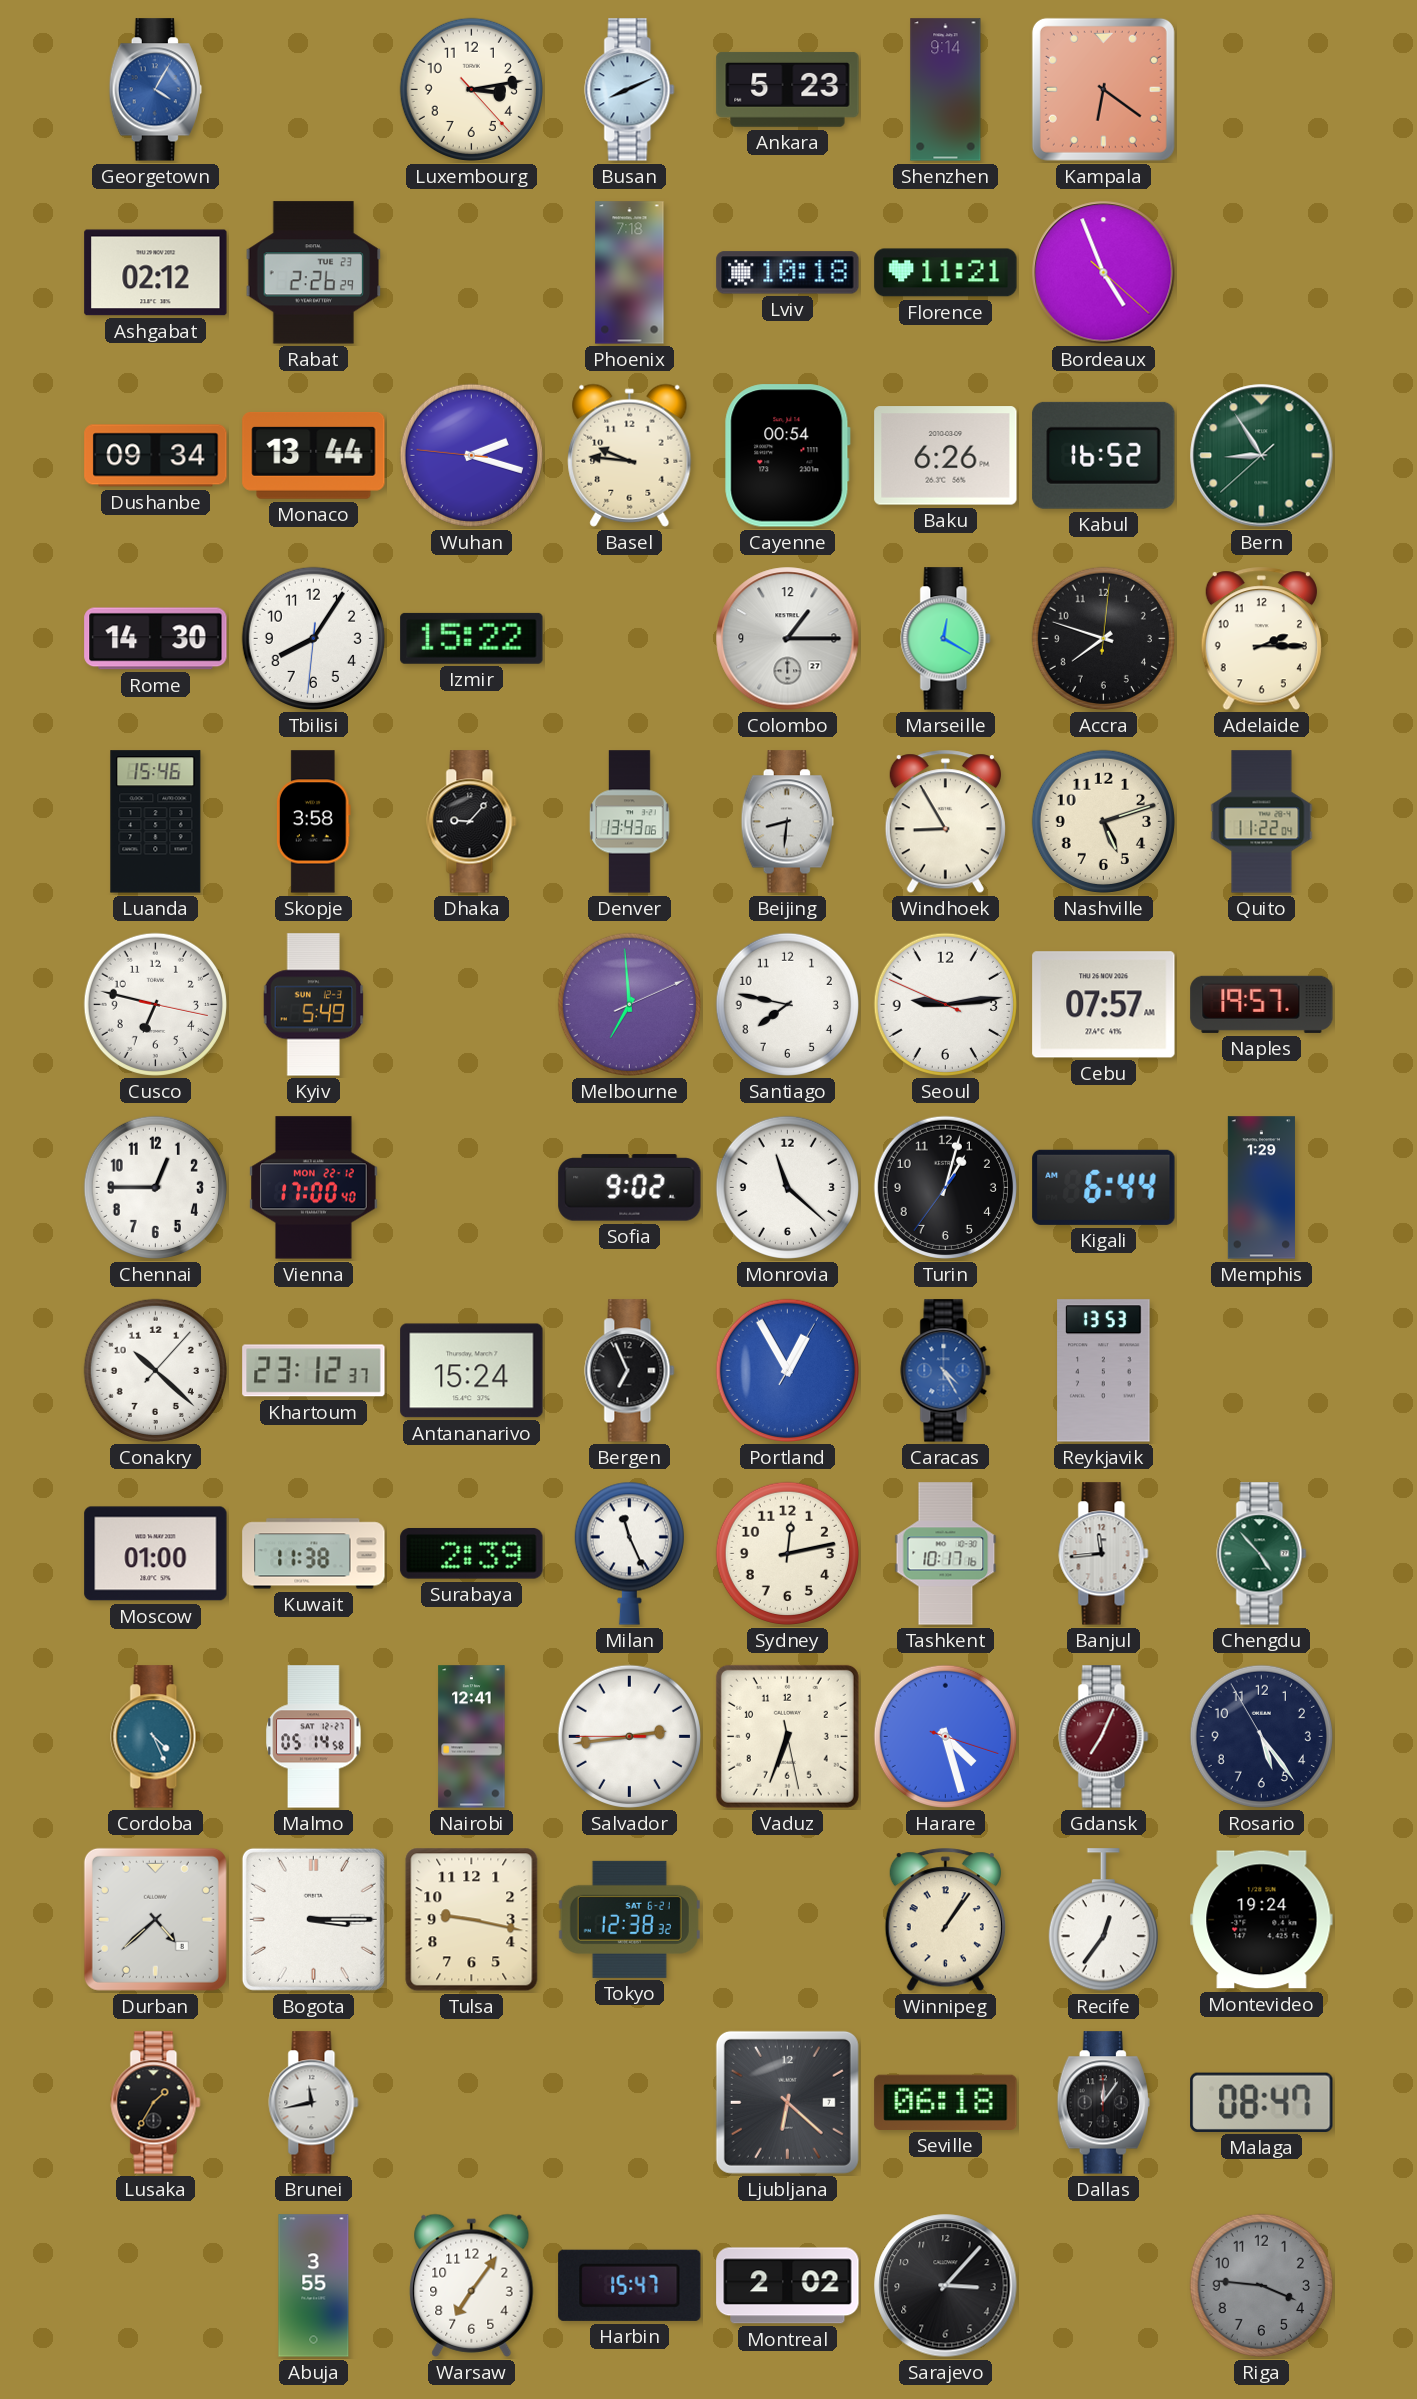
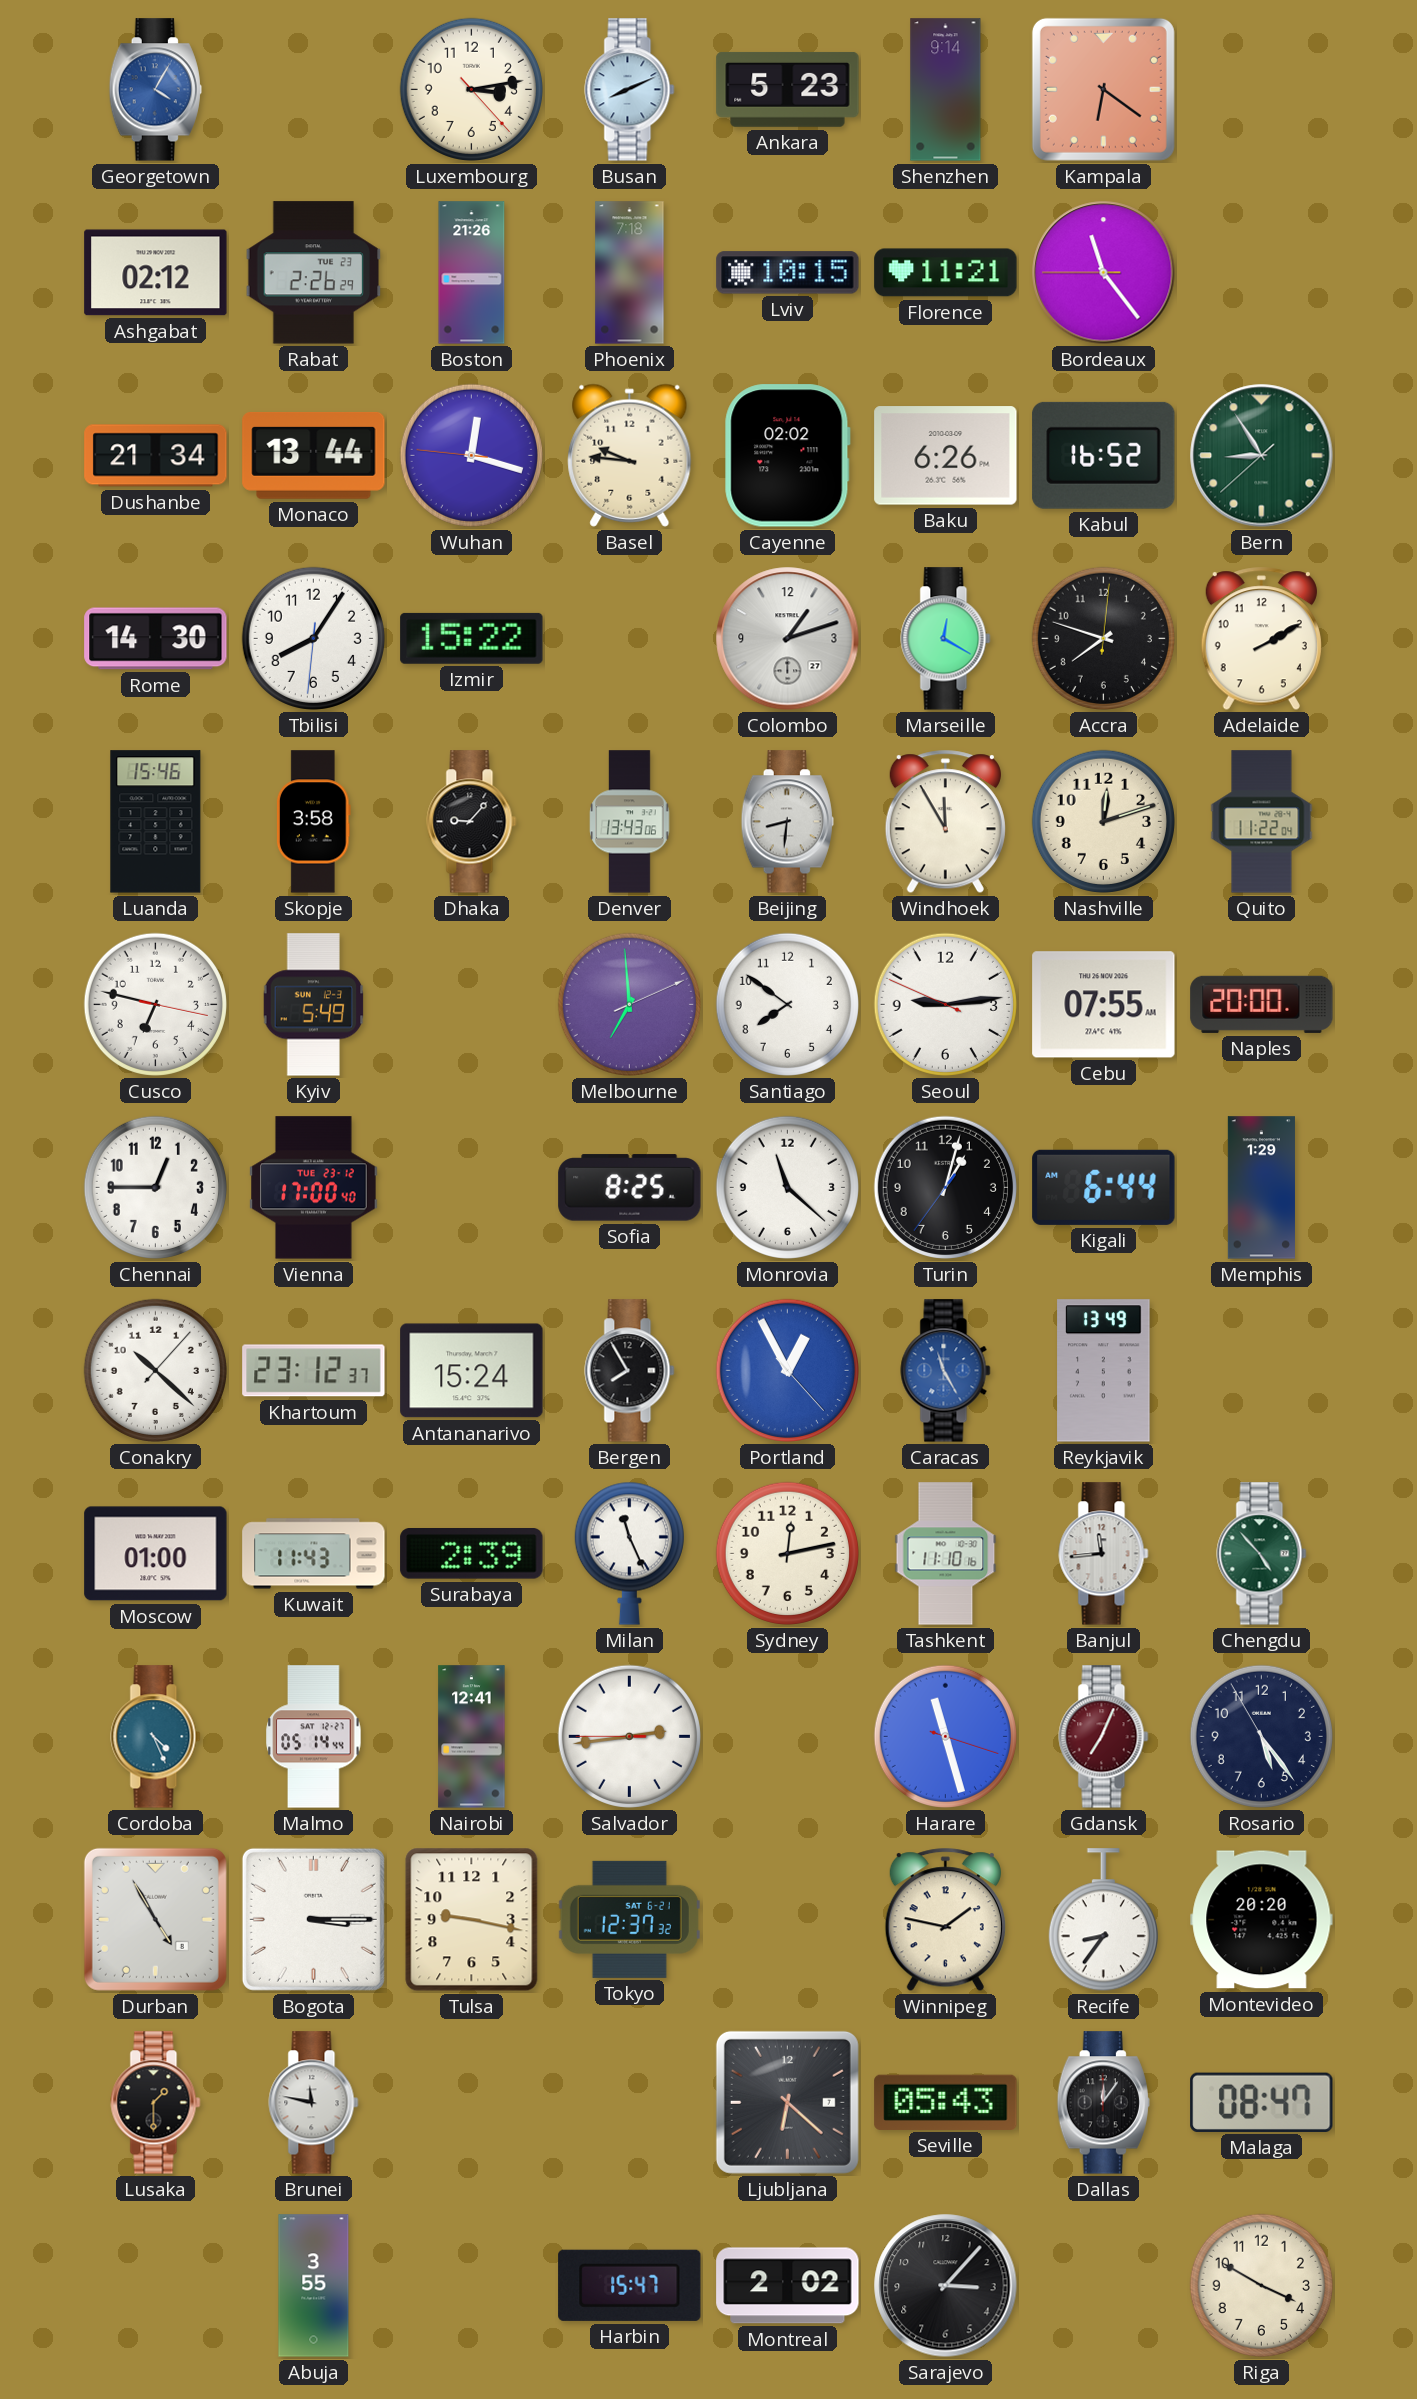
Boston: none -> 21:26 (472, 273)
Lviv: 10:18 -> 10:15 (788, 273)
Bordeaux: 4:56 -> 11:23 (1104, 273)
Dushanbe: 09:34 -> 21:34 (156, 456)
Wuhan: 2:17 -> 12:17 (471, 455)
Cayenne: 00:54 -> 02:02 (787, 456)
Colombo: 1:15 -> 1:12 (788, 639)
Adelaide: 2:15 -> 2:10 (1261, 639)
Windhoek: 8:55 -> 11:55 (945, 822)
Nashville: 5:12 -> 12:12 (1103, 821)
Santiago: 7:47 -> 7:51 (787, 1004)
Cebu: 07:57 -> 07:55 (1104, 1005)
Naples: 19:57 -> 20:00 (1262, 1004)
Vienna date: MON 22-12 -> TUE 23-12 (314, 1188)
Sofia: 9:02 -> 8:25 (630, 1188)
Bergen: 6:56 -> 7:55 (630, 1371)
Portland: 12:55:05 -> 12:55:23 (787, 1370)
Caracas: 4:25 -> 11:25 (946, 1371)
Reykjavik: 13:53 -> 13:49 (1104, 1371)
Kuwait: 11:38 -> 11:43 (314, 1554)
Tashkent: 10:17 -> 11:10 (946, 1554)
Malmo: 05:14:58 -> 05:14:44 (314, 1737)
Vaduz: 6:33 -> none (787, 1736)
Harare: 4:27 -> 11:27 (945, 1736)
Durban: 4:38 -> 4:55 (155, 1919)
Tokyo: 12:38 -> 12:37 (629, 1919)
Winnipeg: 1:06 -> 1:47 (945, 1920)
Recife: 12:36 -> 8:36 (1103, 1920)
Montevideo: 19:24 -> 20:20 (1262, 1920)
Lusaka: 1:35 -> 1:30 (156, 2103)
Brunei: 11:43 -> 11:47 (314, 2103)
Seville: 06:18 -> 05:43 (946, 2102)
Warsaw: 7:06 -> none (472, 2285)
Riga: 3:46 -> 3:50 (1261, 2285)
Riga dial: grey -> cream (1261, 2285)
